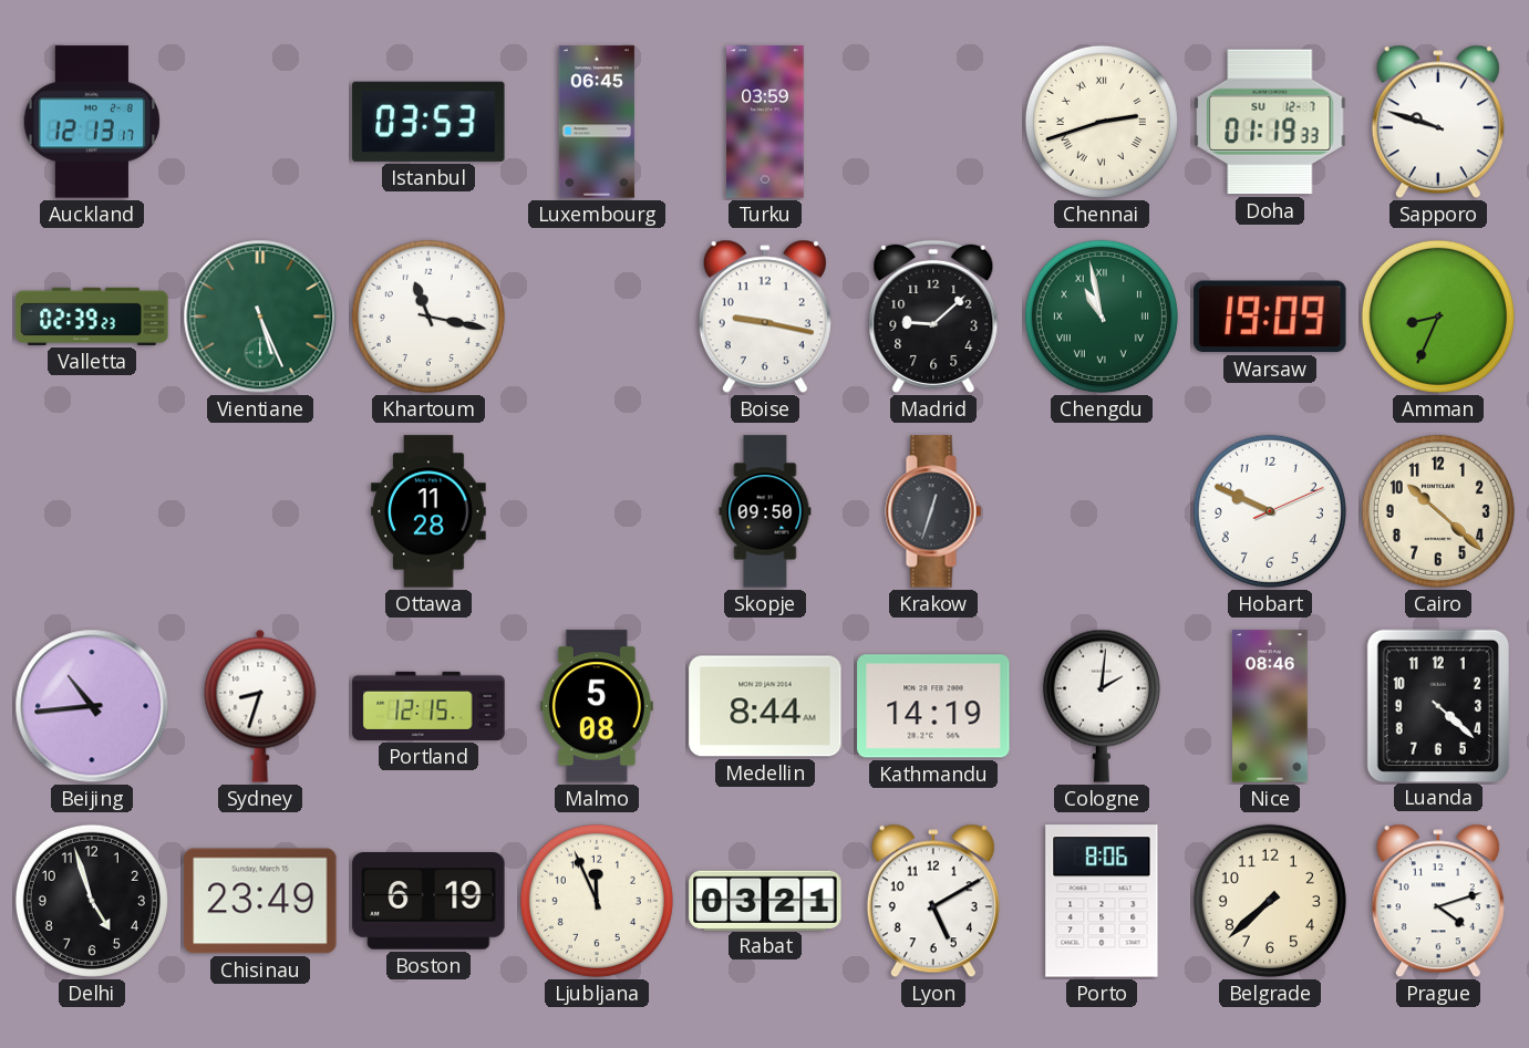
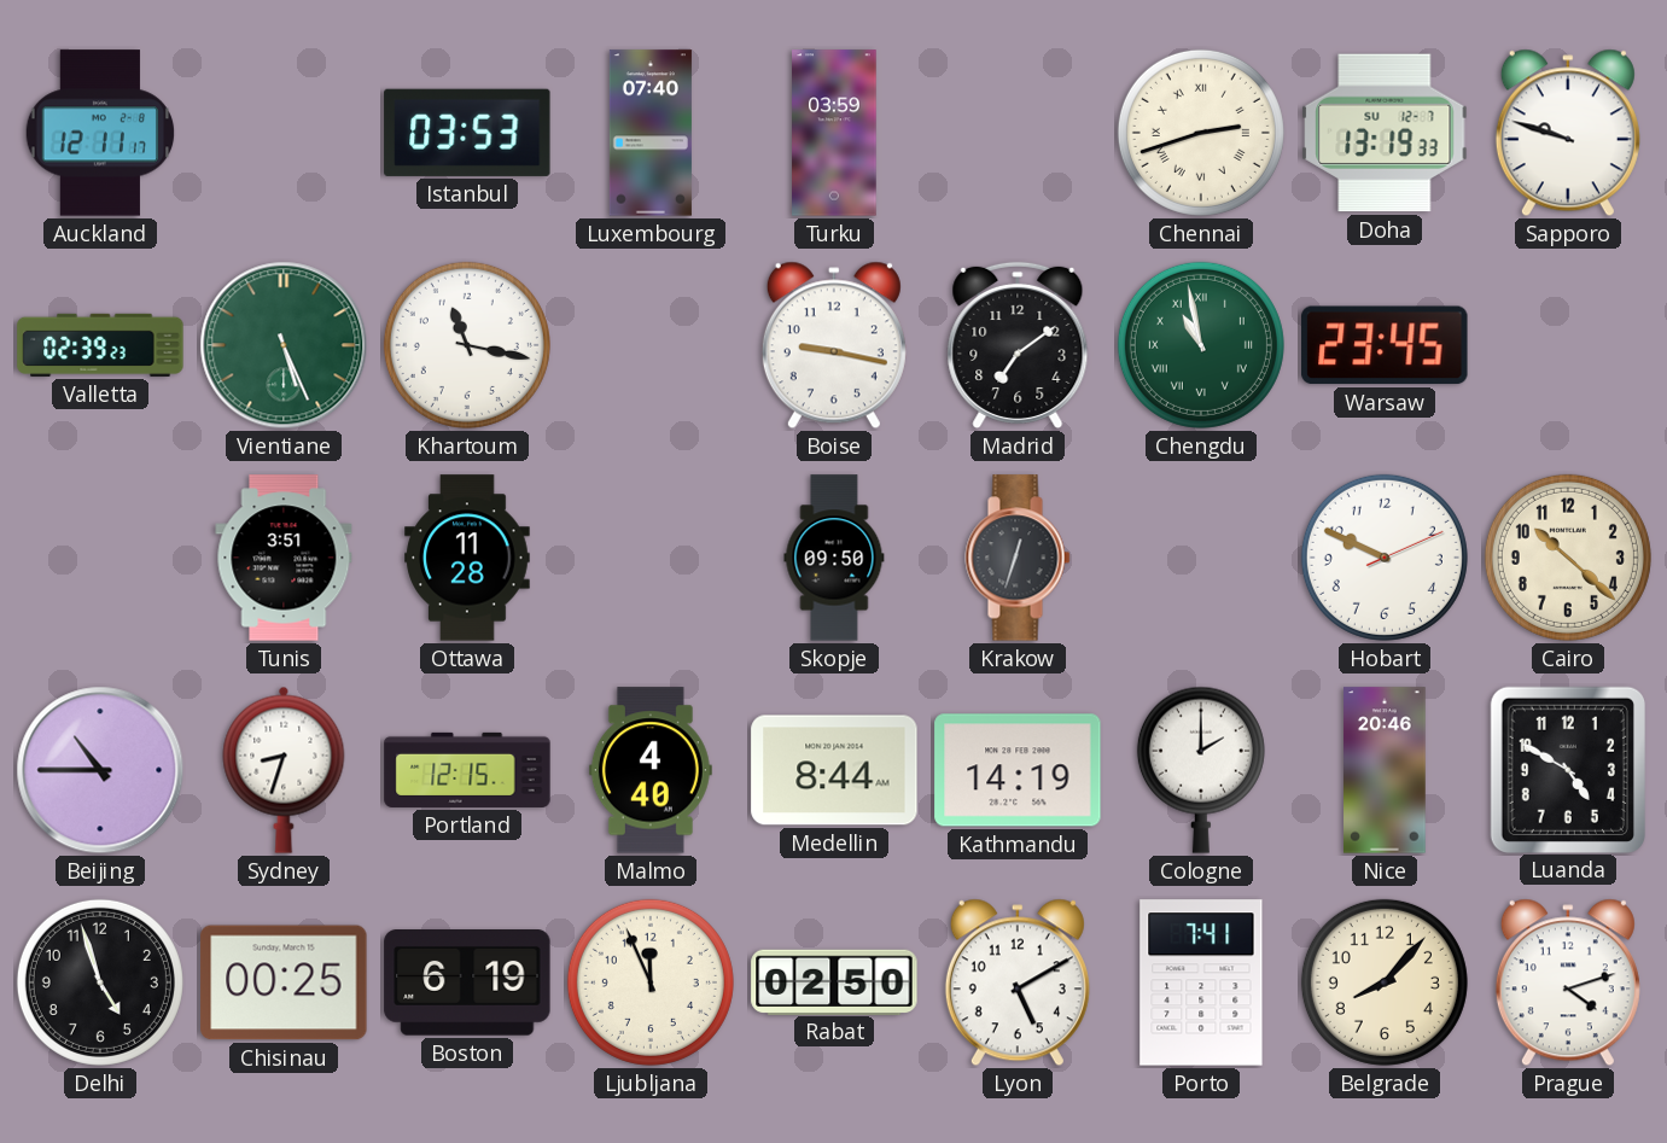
Auckland: 12:13 -> 12:11 (100, 133)
Luxembourg: 06:45 -> 07:40 (651, 133)
Doha: 01:19 -> 13:19 (1385, 133)
Madrid: 9:08 -> 7:09 (1018, 345)
Warsaw: 19:09 -> 23:45 (1385, 345)
Amman: 8:34 -> none (1438, 317)
Tunis: none -> 3:51 (284, 558)
Beijing: 10:44 -> 10:45 (100, 770)
Malmo: 5:08 -> 4:40 (651, 770)
Cologne: 2:01 -> 2:00 (1201, 770)
Nice: 08:46 -> 20:46 (1385, 770)
Luanda: 4:22 -> 4:50 (1567, 769)
Chisinau: 23:49 -> 00:25 (284, 982)
Rabat: 03:21 -> 02:50 (834, 981)
Porto: 8:06 -> 7:41 (1201, 982)
Belgrade: 7:38 -> 8:07 (1385, 982)
